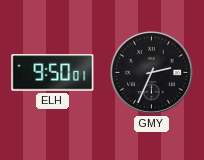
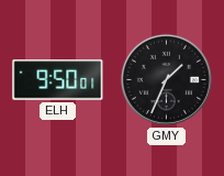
GMY: 2:34 -> 1:34 (166, 79)
